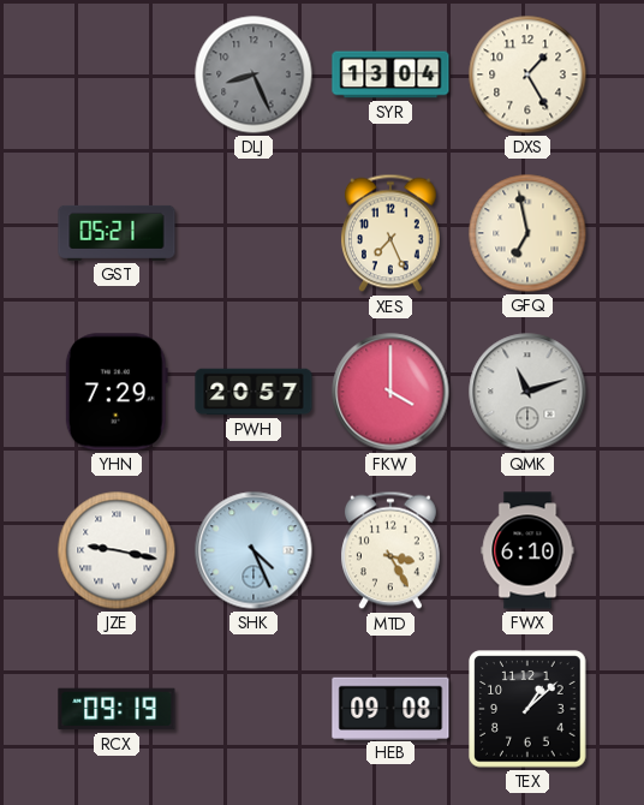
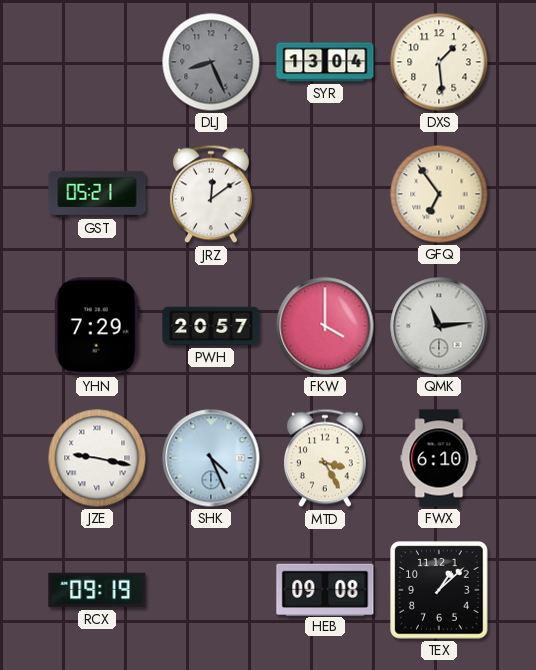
DXS: 1:25 -> 1:29 (439, 62)
JRZ: none -> 12:09 (211, 194)
XES: 7:26 -> none (390, 233)
GFQ: 6:58 -> 6:54 (439, 194)
QMK: 11:12 -> 11:14 (439, 326)
